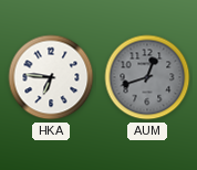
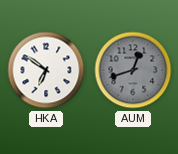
HKA: 6:46 -> 6:51 (46, 70)
